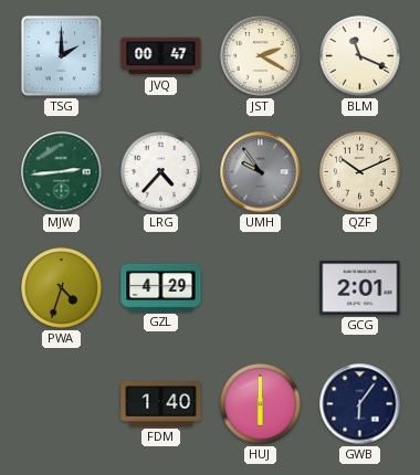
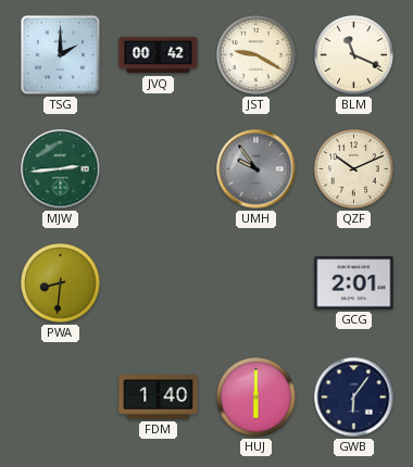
JVQ: 00:47 -> 00:42 (159, 55)
JST: 2:20 -> 9:20 (256, 55)
LRG: 4:37 -> none (161, 172)
PWA: 4:33 -> 8:31 (61, 283)
GZL: 4:29 -> none (161, 287)
